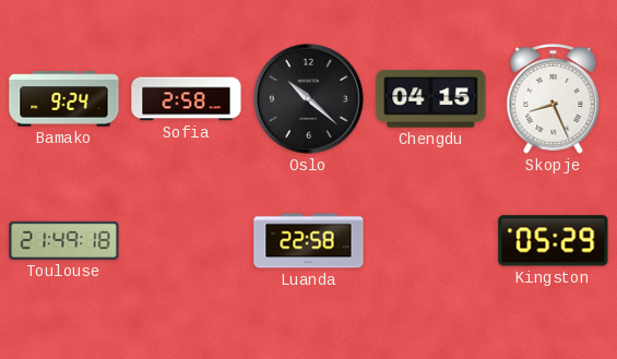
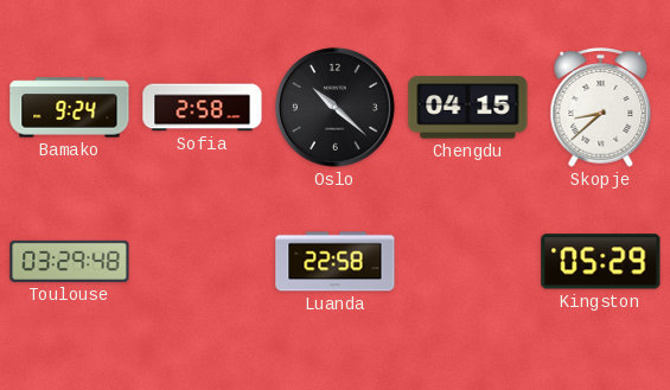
Skopje: 8:26 -> 8:38 (601, 108)
Toulouse: 21:49 -> 03:29 (70, 261)
